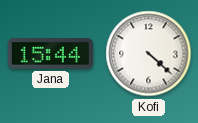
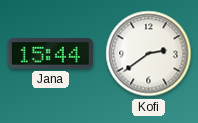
Kofi: 4:22 -> 2:39 (149, 54)
